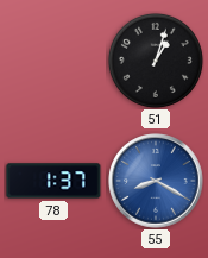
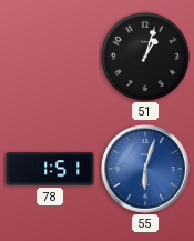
78: 1:37 -> 1:51 (50, 169)
55: 8:20 -> 6:03 (145, 169)
